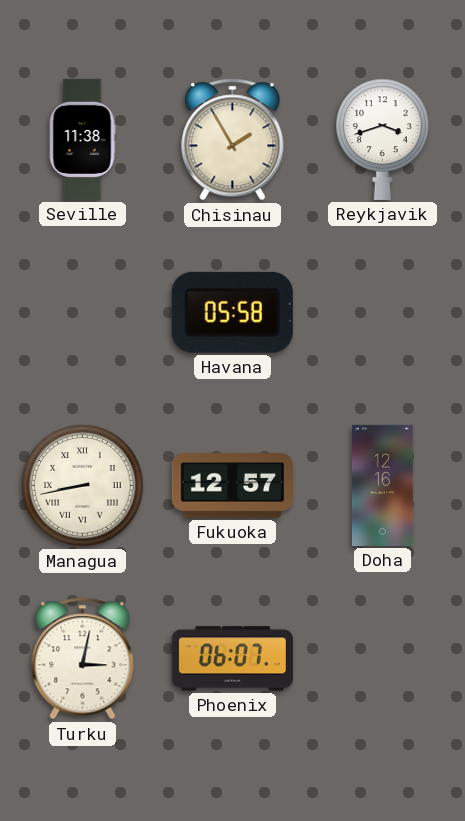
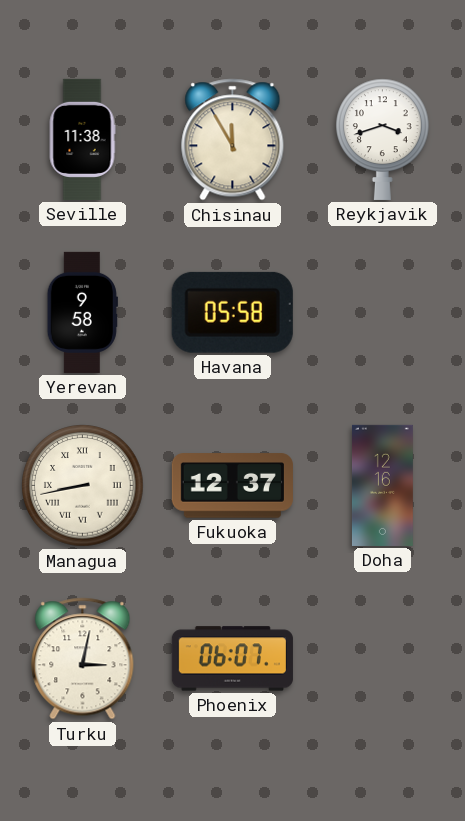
Chisinau: 1:55 -> 11:55 (233, 140)
Yerevan: none -> 9:58 (82, 312)
Fukuoka: 12:57 -> 12:37 (232, 486)
